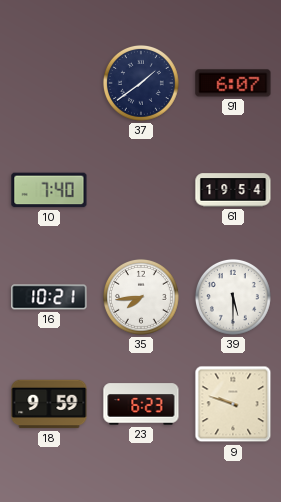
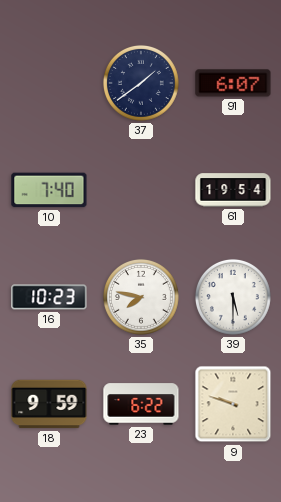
16: 10:21 -> 10:23 (49, 297)
35: 7:44 -> 7:47 (141, 297)
23: 6:23 -> 6:22 (141, 404)
